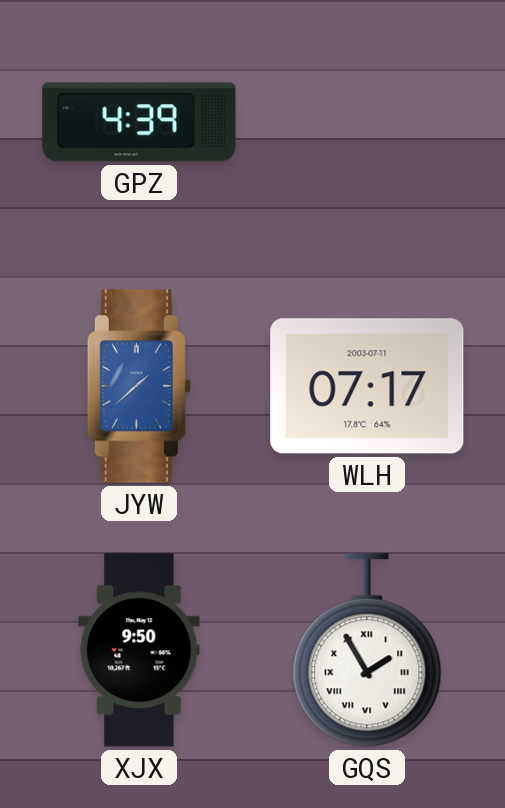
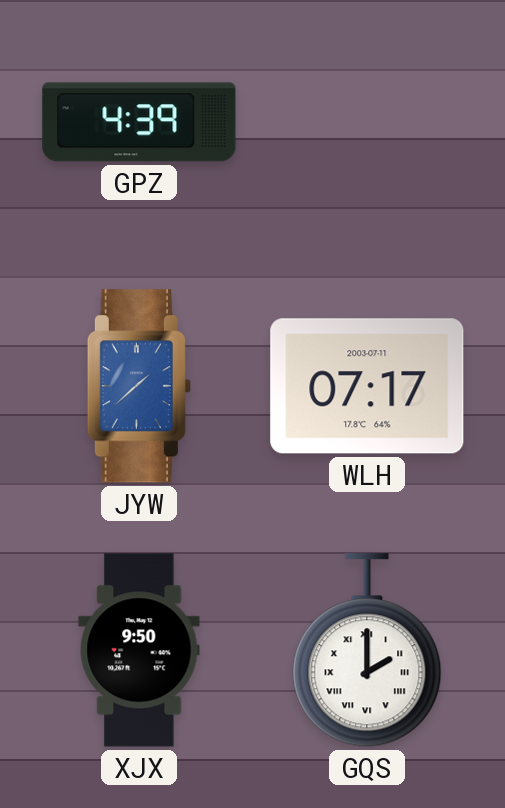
GQS: 1:55 -> 2:00 (367, 650)
